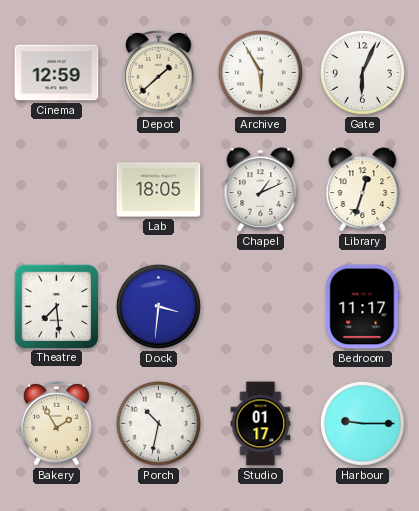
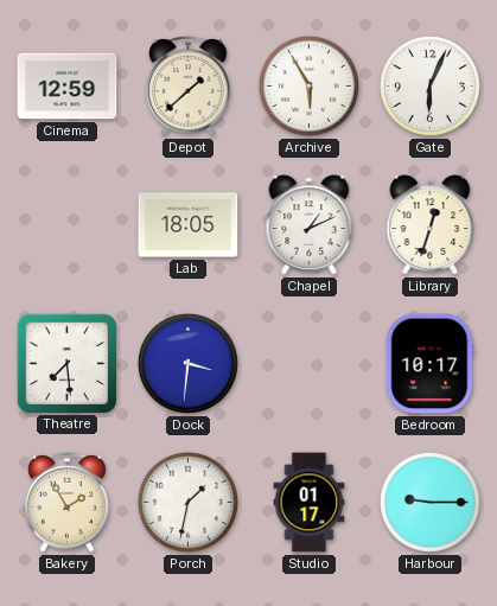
Bedroom: 11:17 -> 10:17 (431, 364)
Porch: 10:32 -> 1:32 (187, 502)
